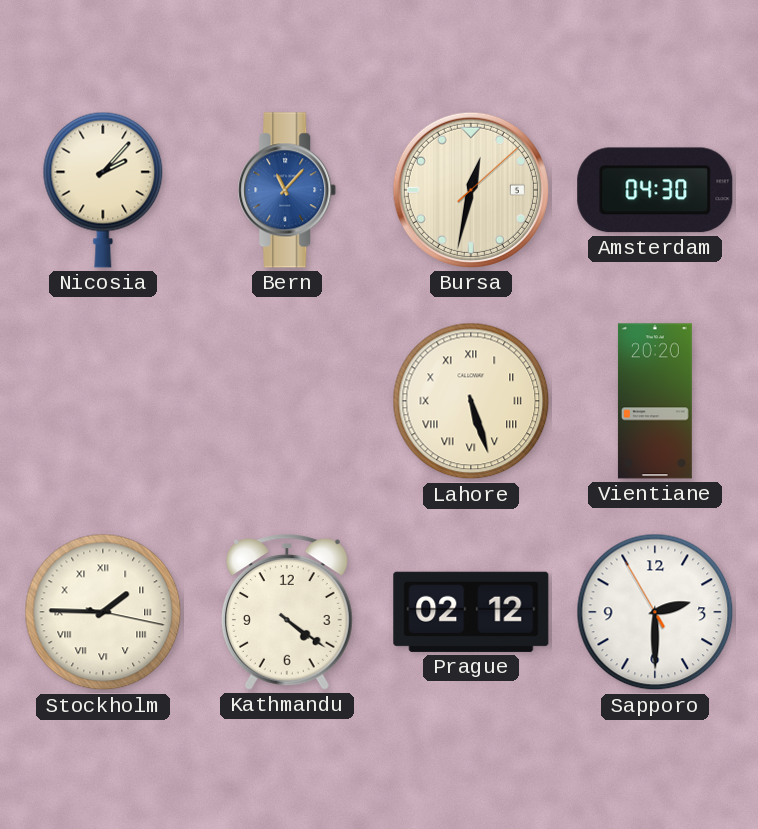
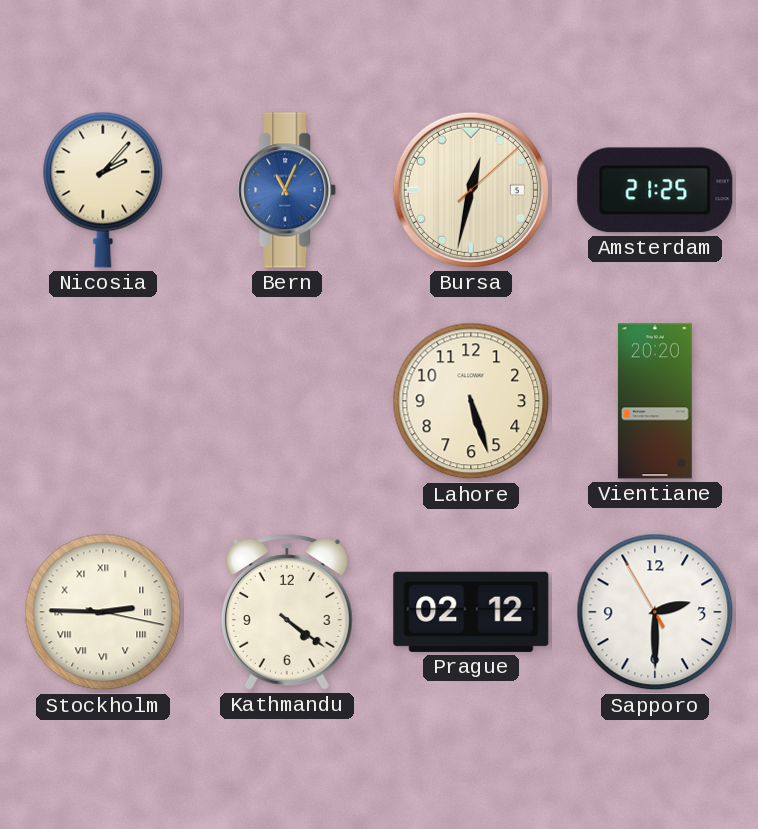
Bern: 11:07 -> 11:04 (287, 190)
Amsterdam: 04:30 -> 21:25 (655, 190)
Lahore numerals: Roman -> Arabic (471, 401)
Stockholm: 1:45 -> 2:45 (103, 612)
